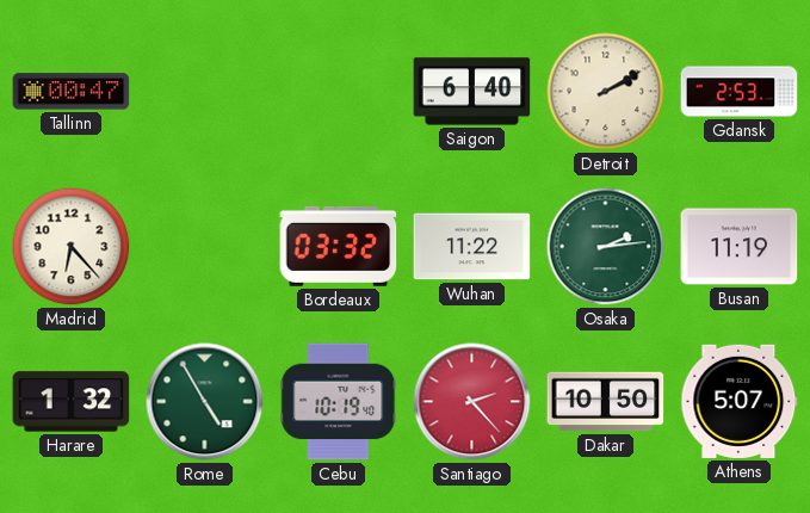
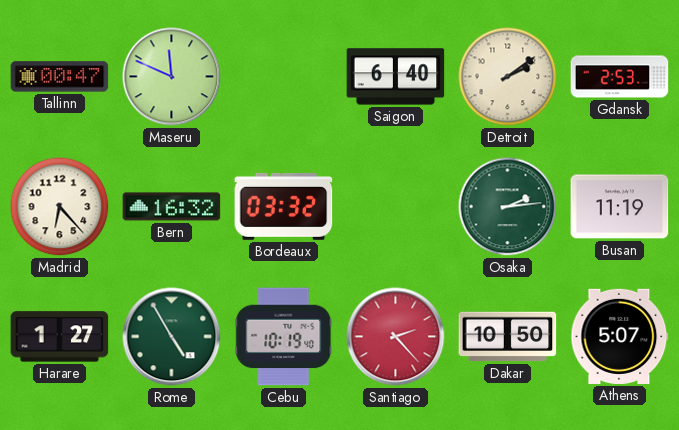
Maseru: none -> 11:49 (172, 77)
Detroit: 2:10 -> 2:09 (508, 77)
Bern: none -> 16:32 (172, 207)
Wuhan: 11:22 -> none (472, 247)
Harare: 1:32 -> 1:27 (60, 337)
